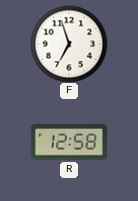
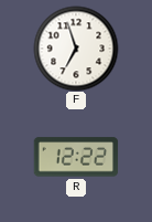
R: 12:58 -> 12:22 (76, 157)
